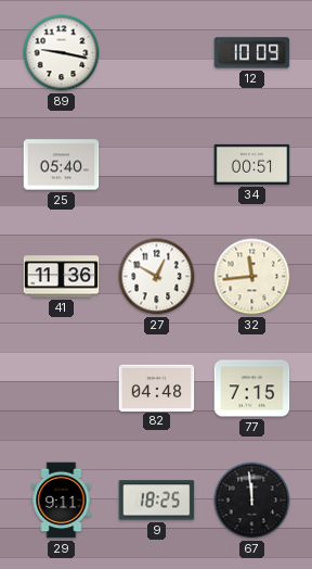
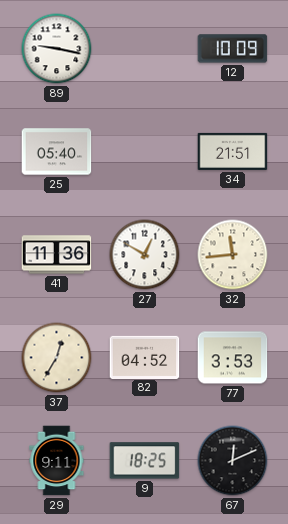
34: 00:51 -> 21:51 (233, 151)
37: none -> 12:35 (57, 358)
82: 04:48 -> 04:52 (145, 357)
77: 7:15 -> 3:53 (233, 358)
67: 11:59 -> 12:11 (233, 461)
